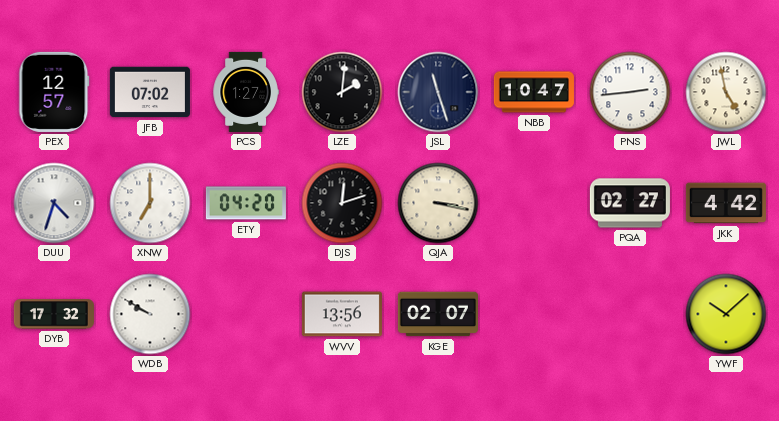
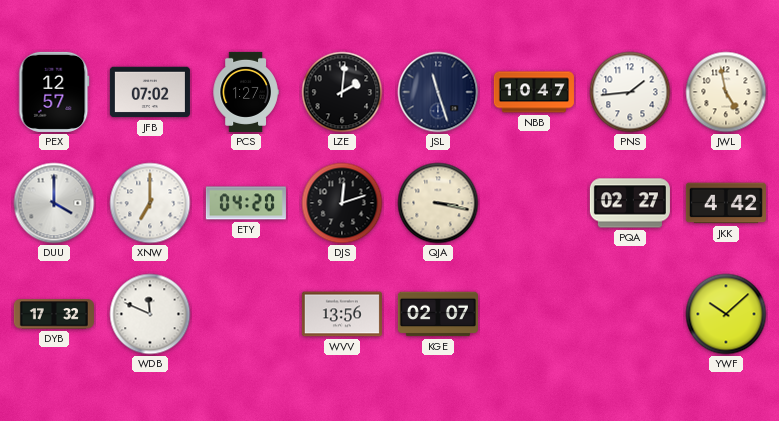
PNS: 2:44 -> 1:44 (630, 92)
DUU: 4:33 -> 4:00 (54, 203)
WDB: 9:50 -> 11:49 (150, 314)
